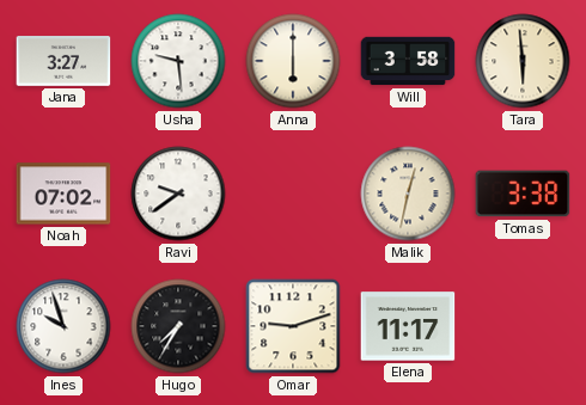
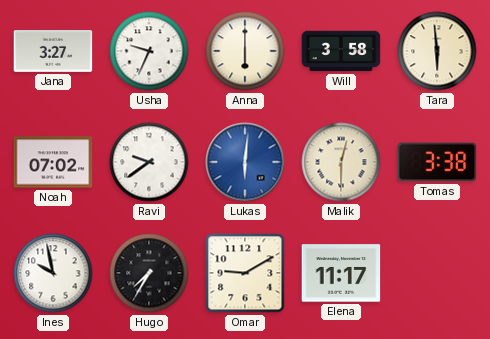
Usha: 9:29 -> 9:34 (149, 51)
Lukas: none -> 6:01 (245, 162)
Malik: 12:32 -> 12:30 (341, 162)
Ines: 9:57 -> 9:58 (53, 273)
Omar: 9:12 -> 9:10 (245, 273)
